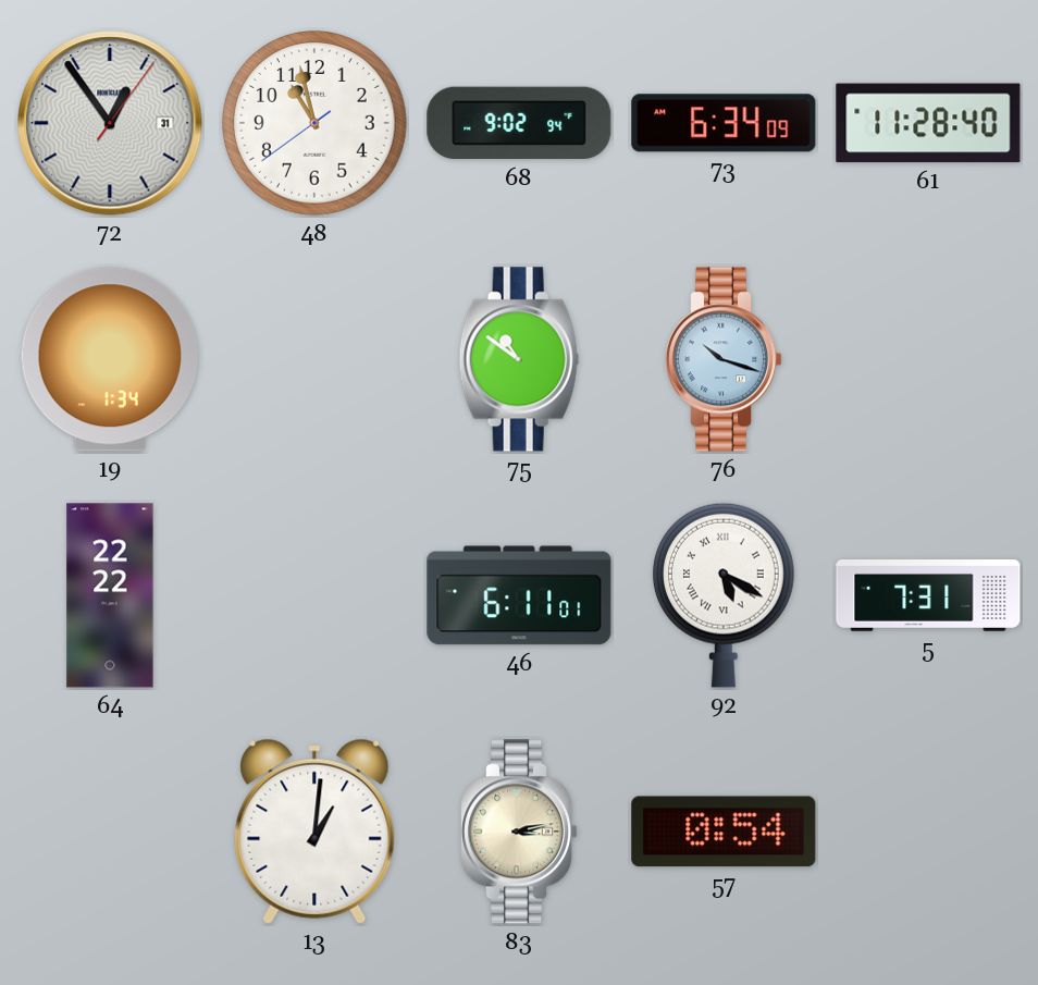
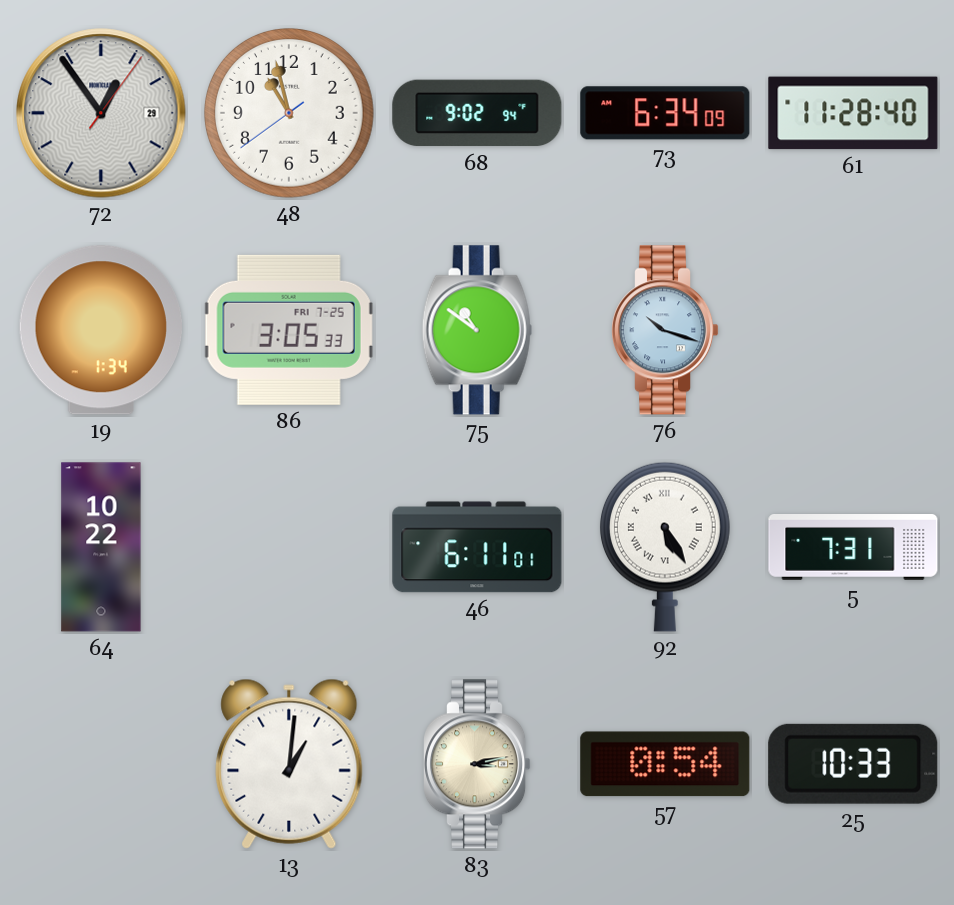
72 date: 31 -> 29 (101, 113)
86: none -> 3:05 (289, 330)
64: 22:22 -> 10:22 (101, 547)
92: 5:20 -> 5:25 (665, 547)
25: none -> 10:33 (853, 764)
